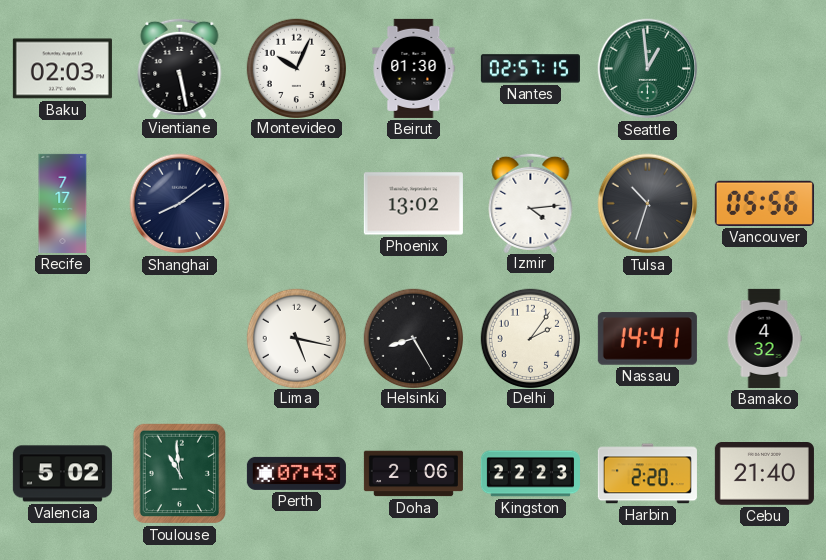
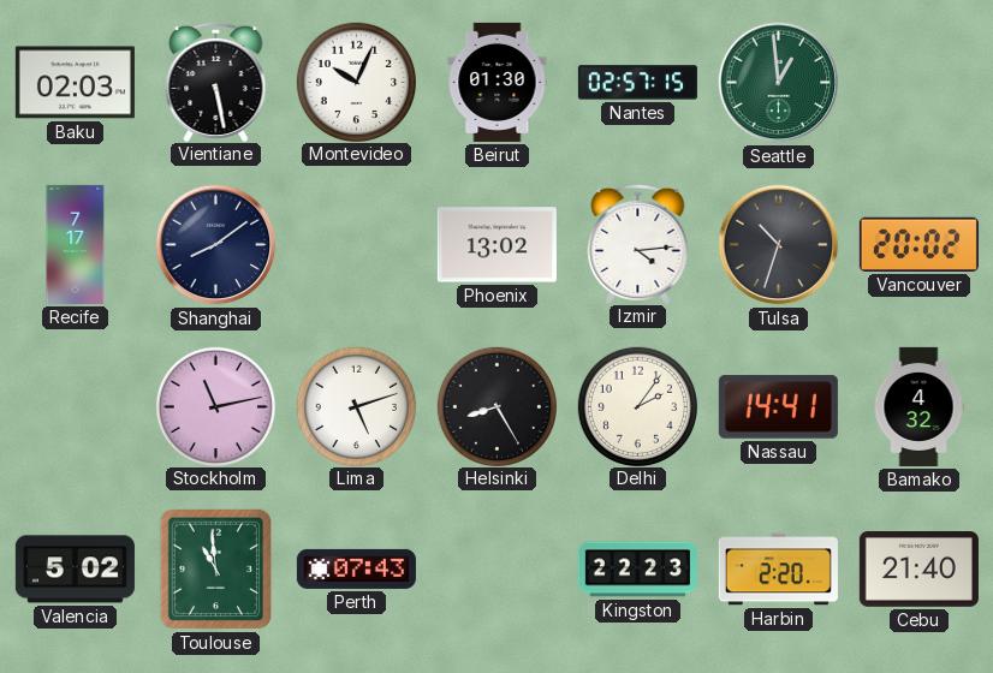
Vancouver: 05:56 -> 20:02 (918, 244)
Stockholm: none -> 11:13 (215, 406)
Lima: 5:17 -> 5:12 (356, 406)
Doha: 2:06 -> none (413, 474)
